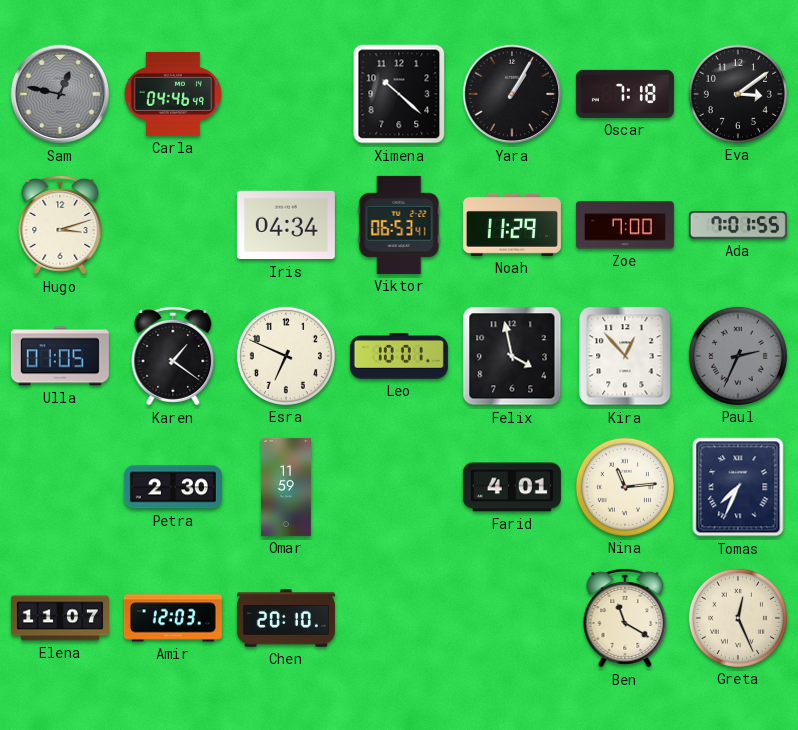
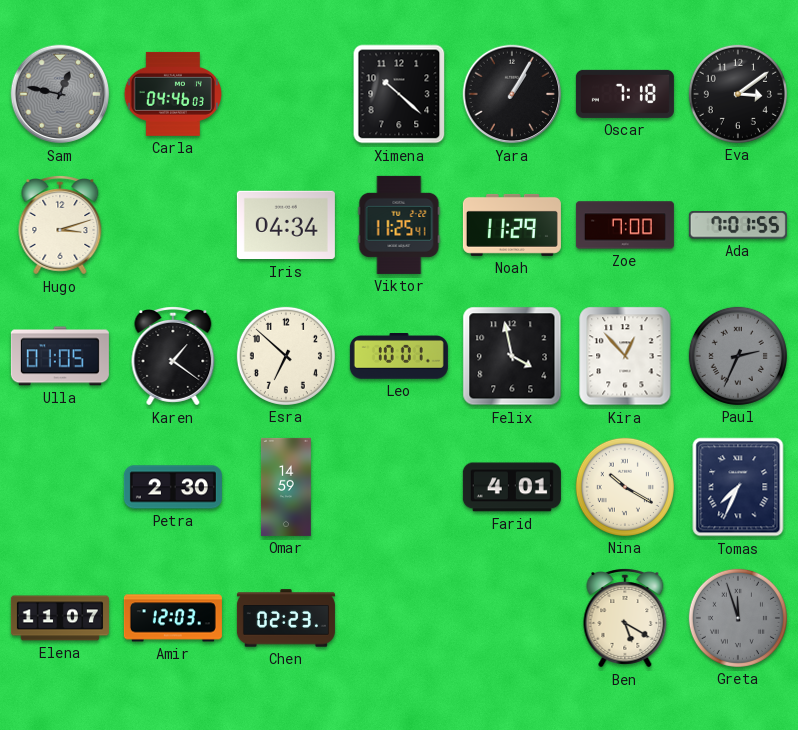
Carla: 04:46:49 -> 04:46:03 (173, 94)
Viktor: 06:53 -> 11:25 (399, 225)
Esra: 6:49 -> 6:52 (286, 356)
Omar: 11:59 -> 14:59 (286, 487)
Nina: 11:14 -> 10:20 (625, 487)
Chen: 20:10 -> 02:23 (286, 618)
Ben: 11:20 -> 5:20 (625, 619)
Greta: 12:26 -> 11:57 (738, 618)
Greta dial: cream -> grey (738, 618)
